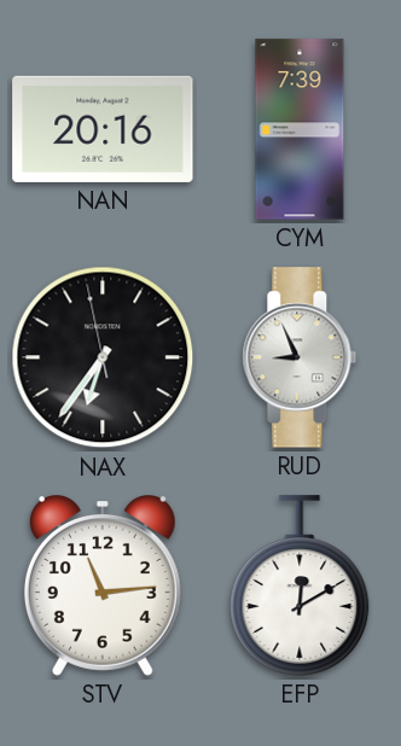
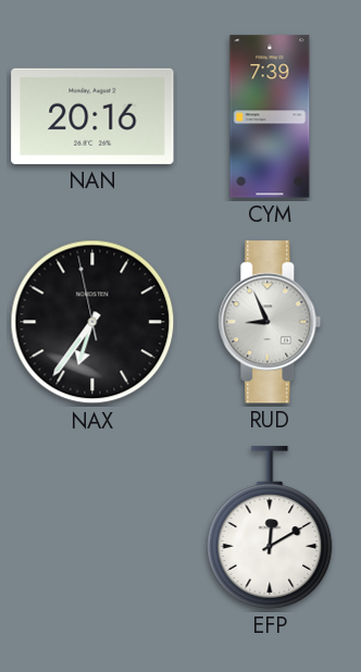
STV: 11:14 -> none (103, 587)
